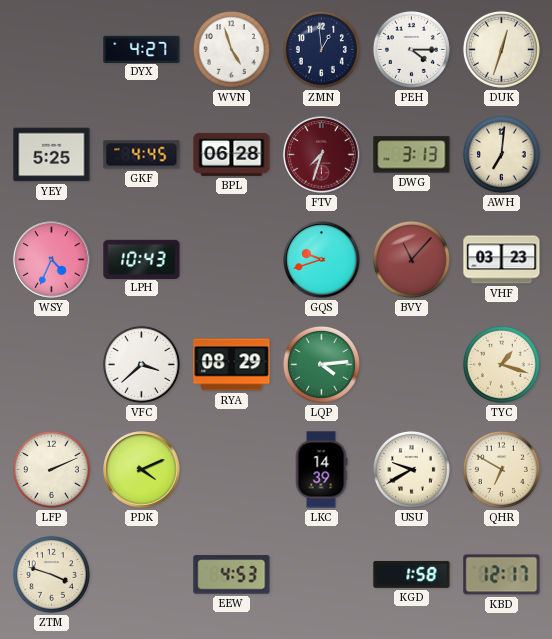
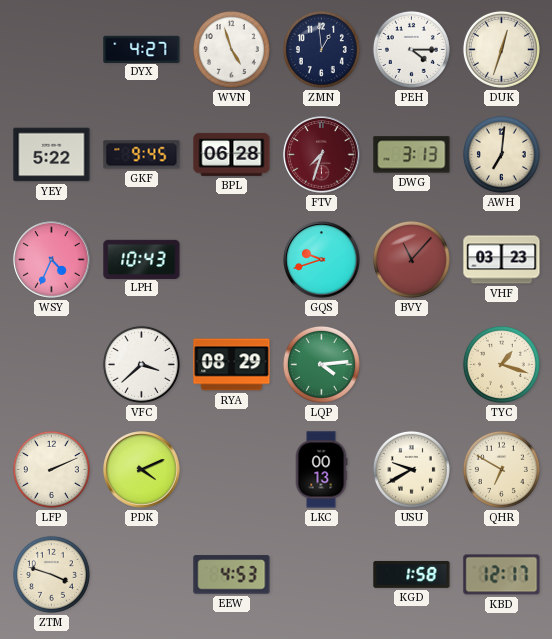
YEY: 5:25 -> 5:22 (52, 155)
GKF: 4:45 -> 9:45 (142, 155)
LKC: 14:39 -> 00:13 (321, 470)
